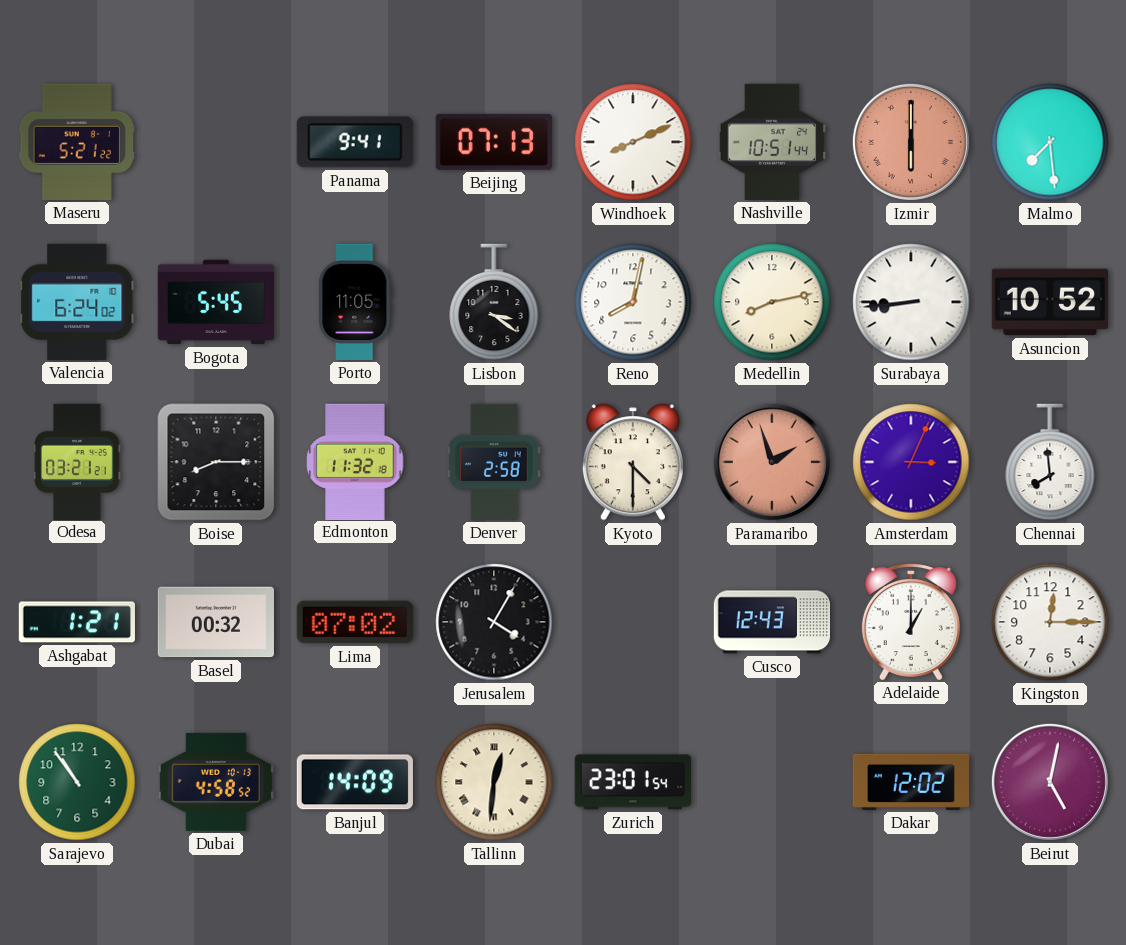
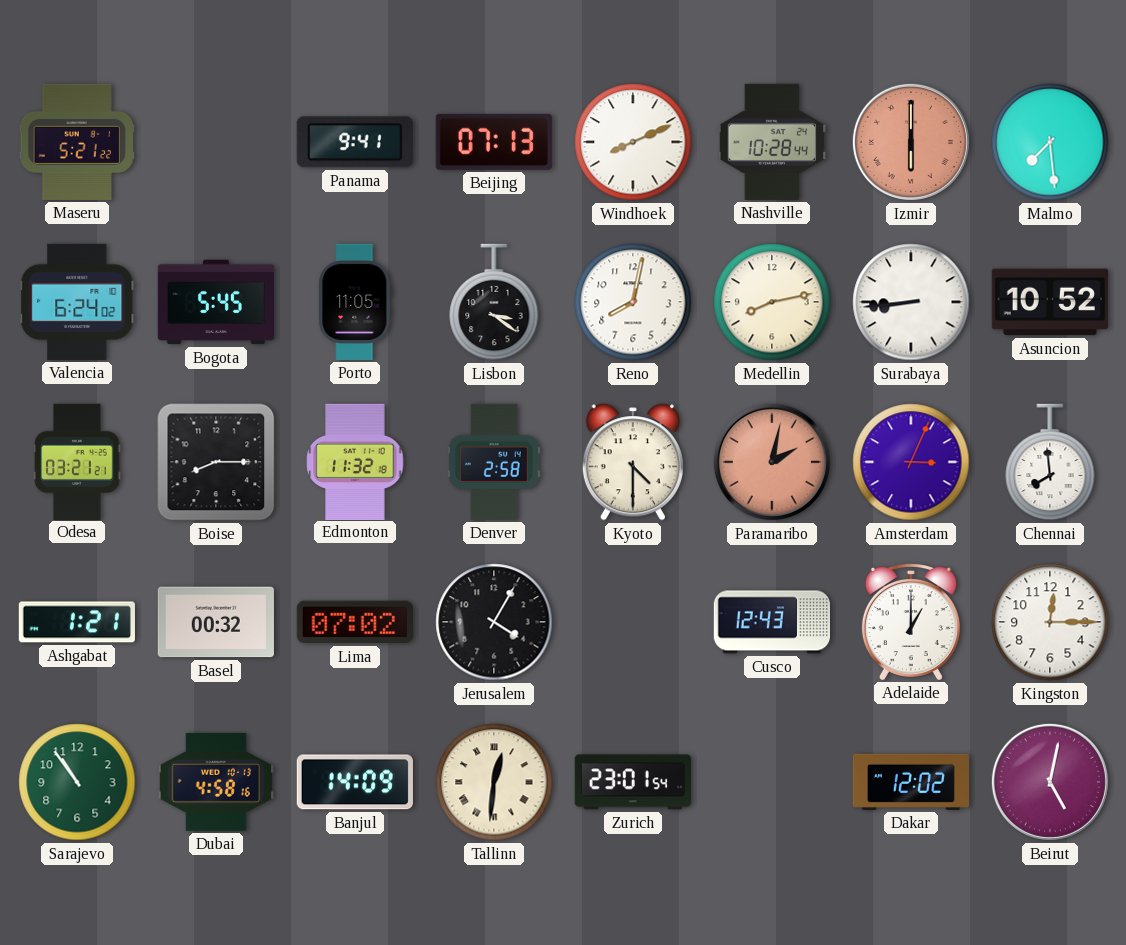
Nashville: 10:51 -> 10:28 (771, 142)
Paramaribo: 1:57 -> 2:02 (772, 462)
Dubai: 4:58:52 -> 4:58:16 (216, 782)
